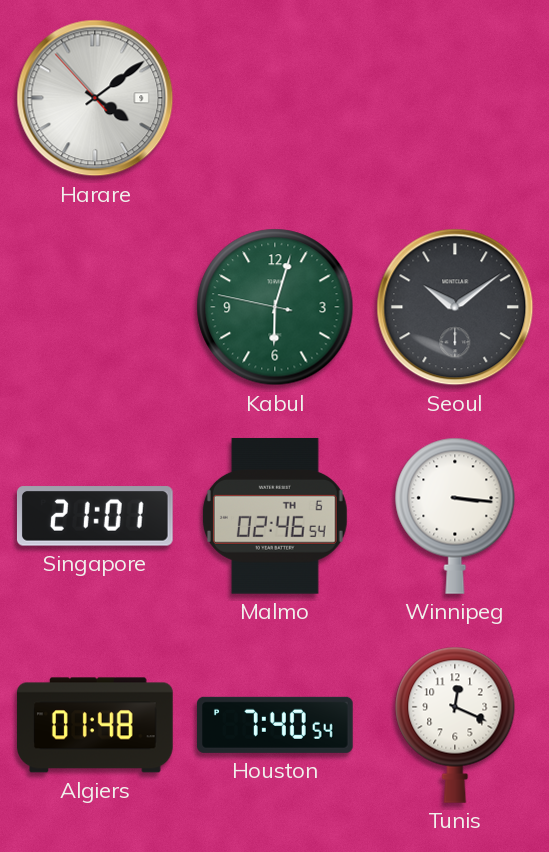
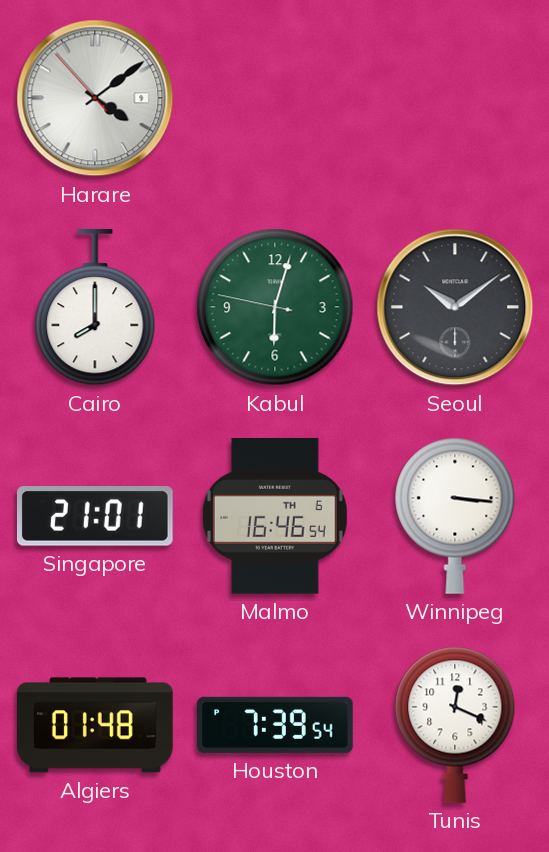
Cairo: none -> 8:00 (95, 308)
Malmo: 02:46 -> 16:46 (275, 516)
Houston: 7:40 -> 7:39 (276, 725)
